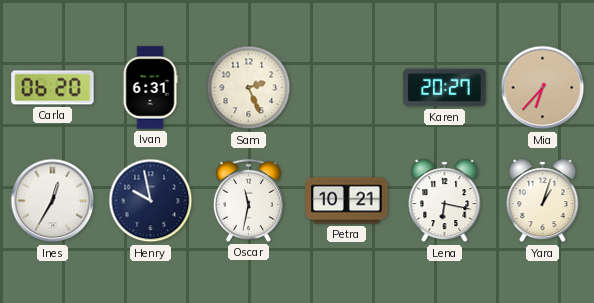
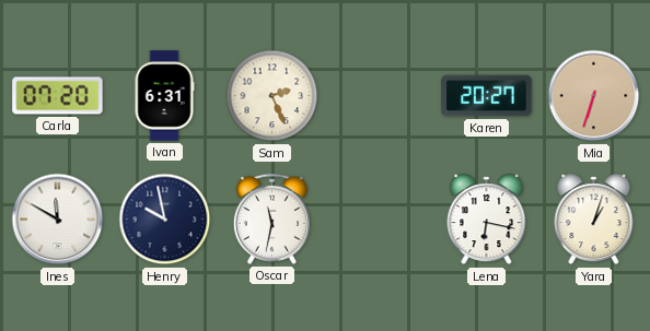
Carla: 06:20 -> 07:20 (58, 96)
Mia: 6:37 -> 6:33 (594, 96)
Ines: 12:35 -> 11:50 (58, 220)
Petra: 10:21 -> none (347, 201)
